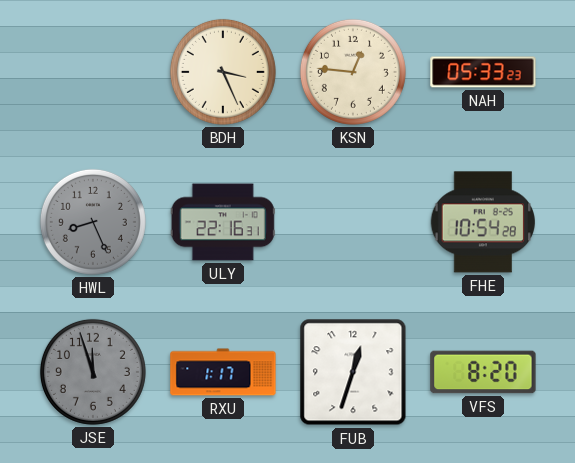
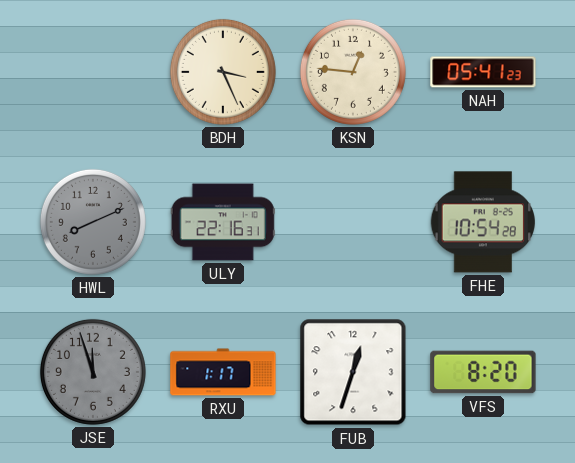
NAH: 05:33 -> 05:41 (483, 72)
HWL: 8:26 -> 8:11 (93, 222)
